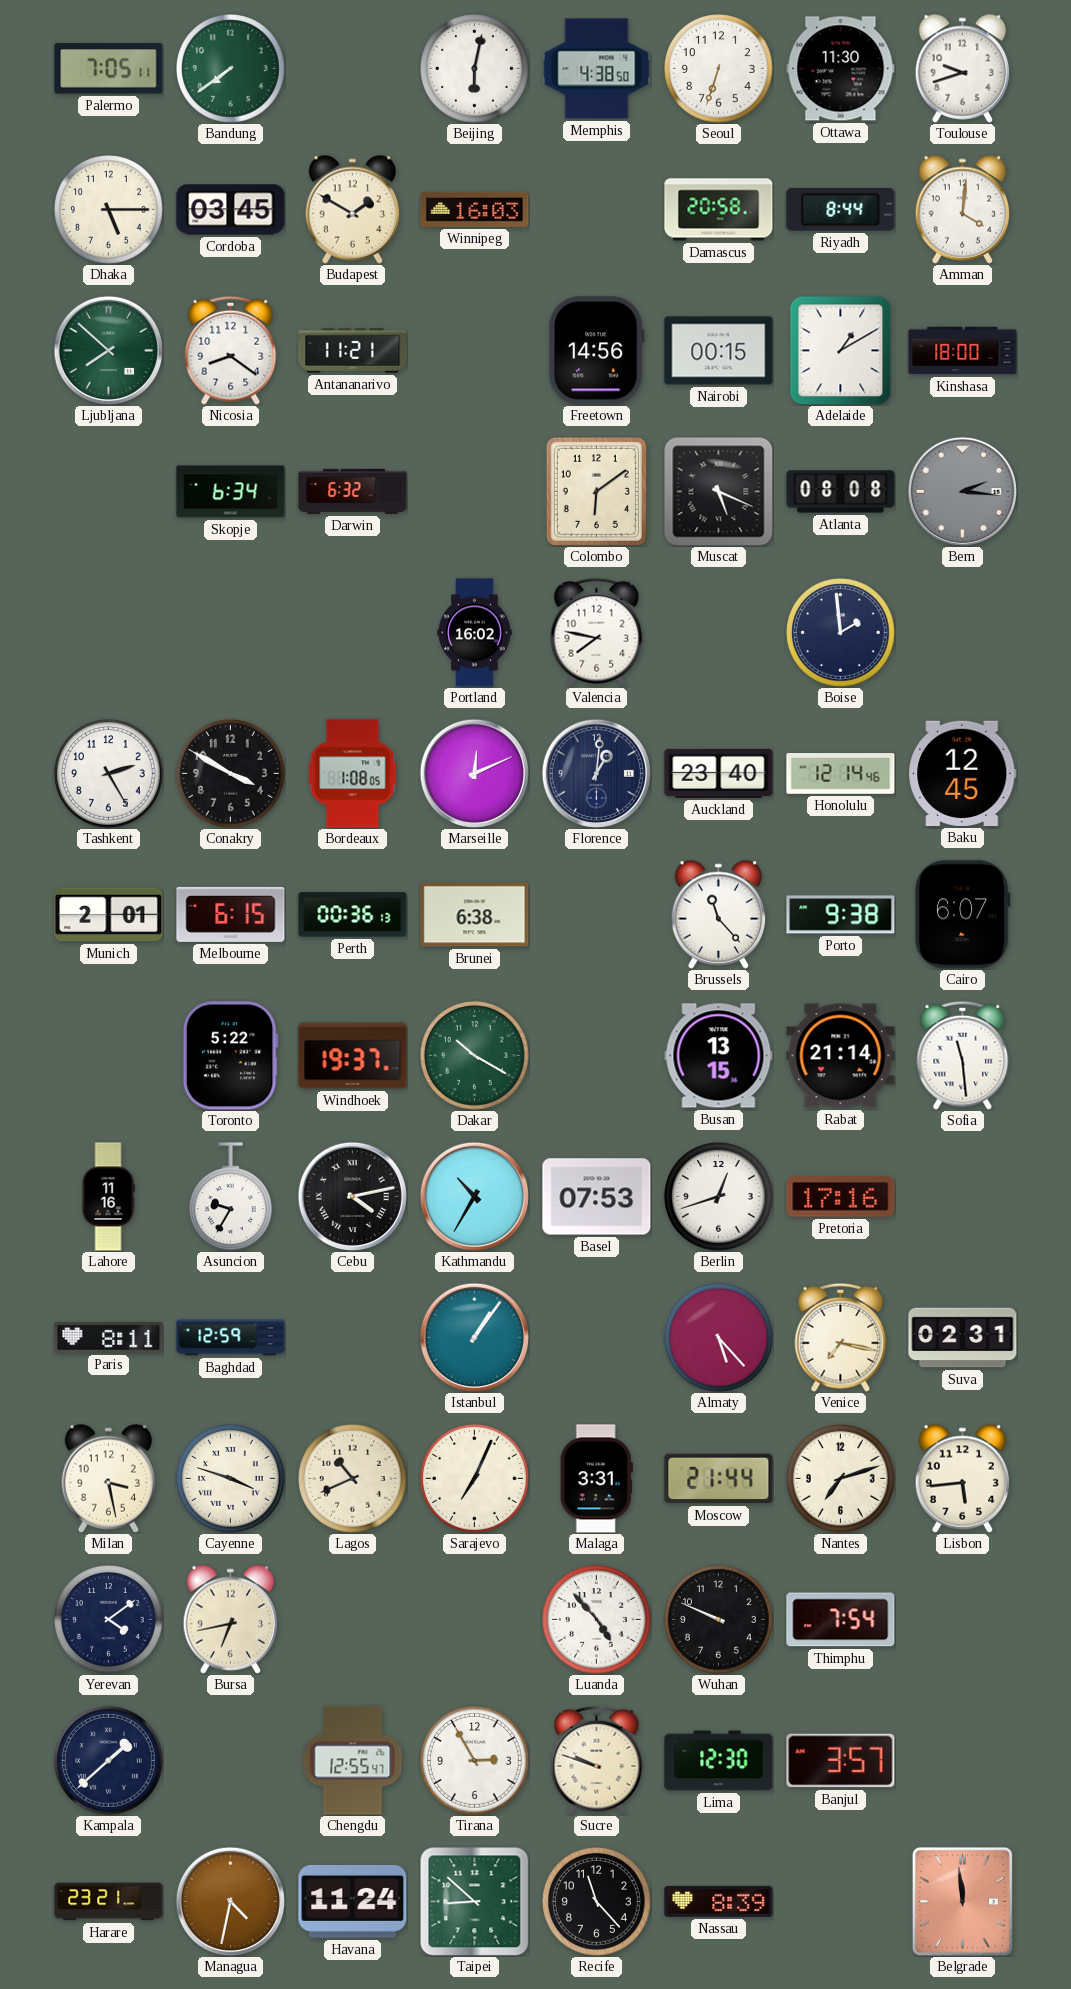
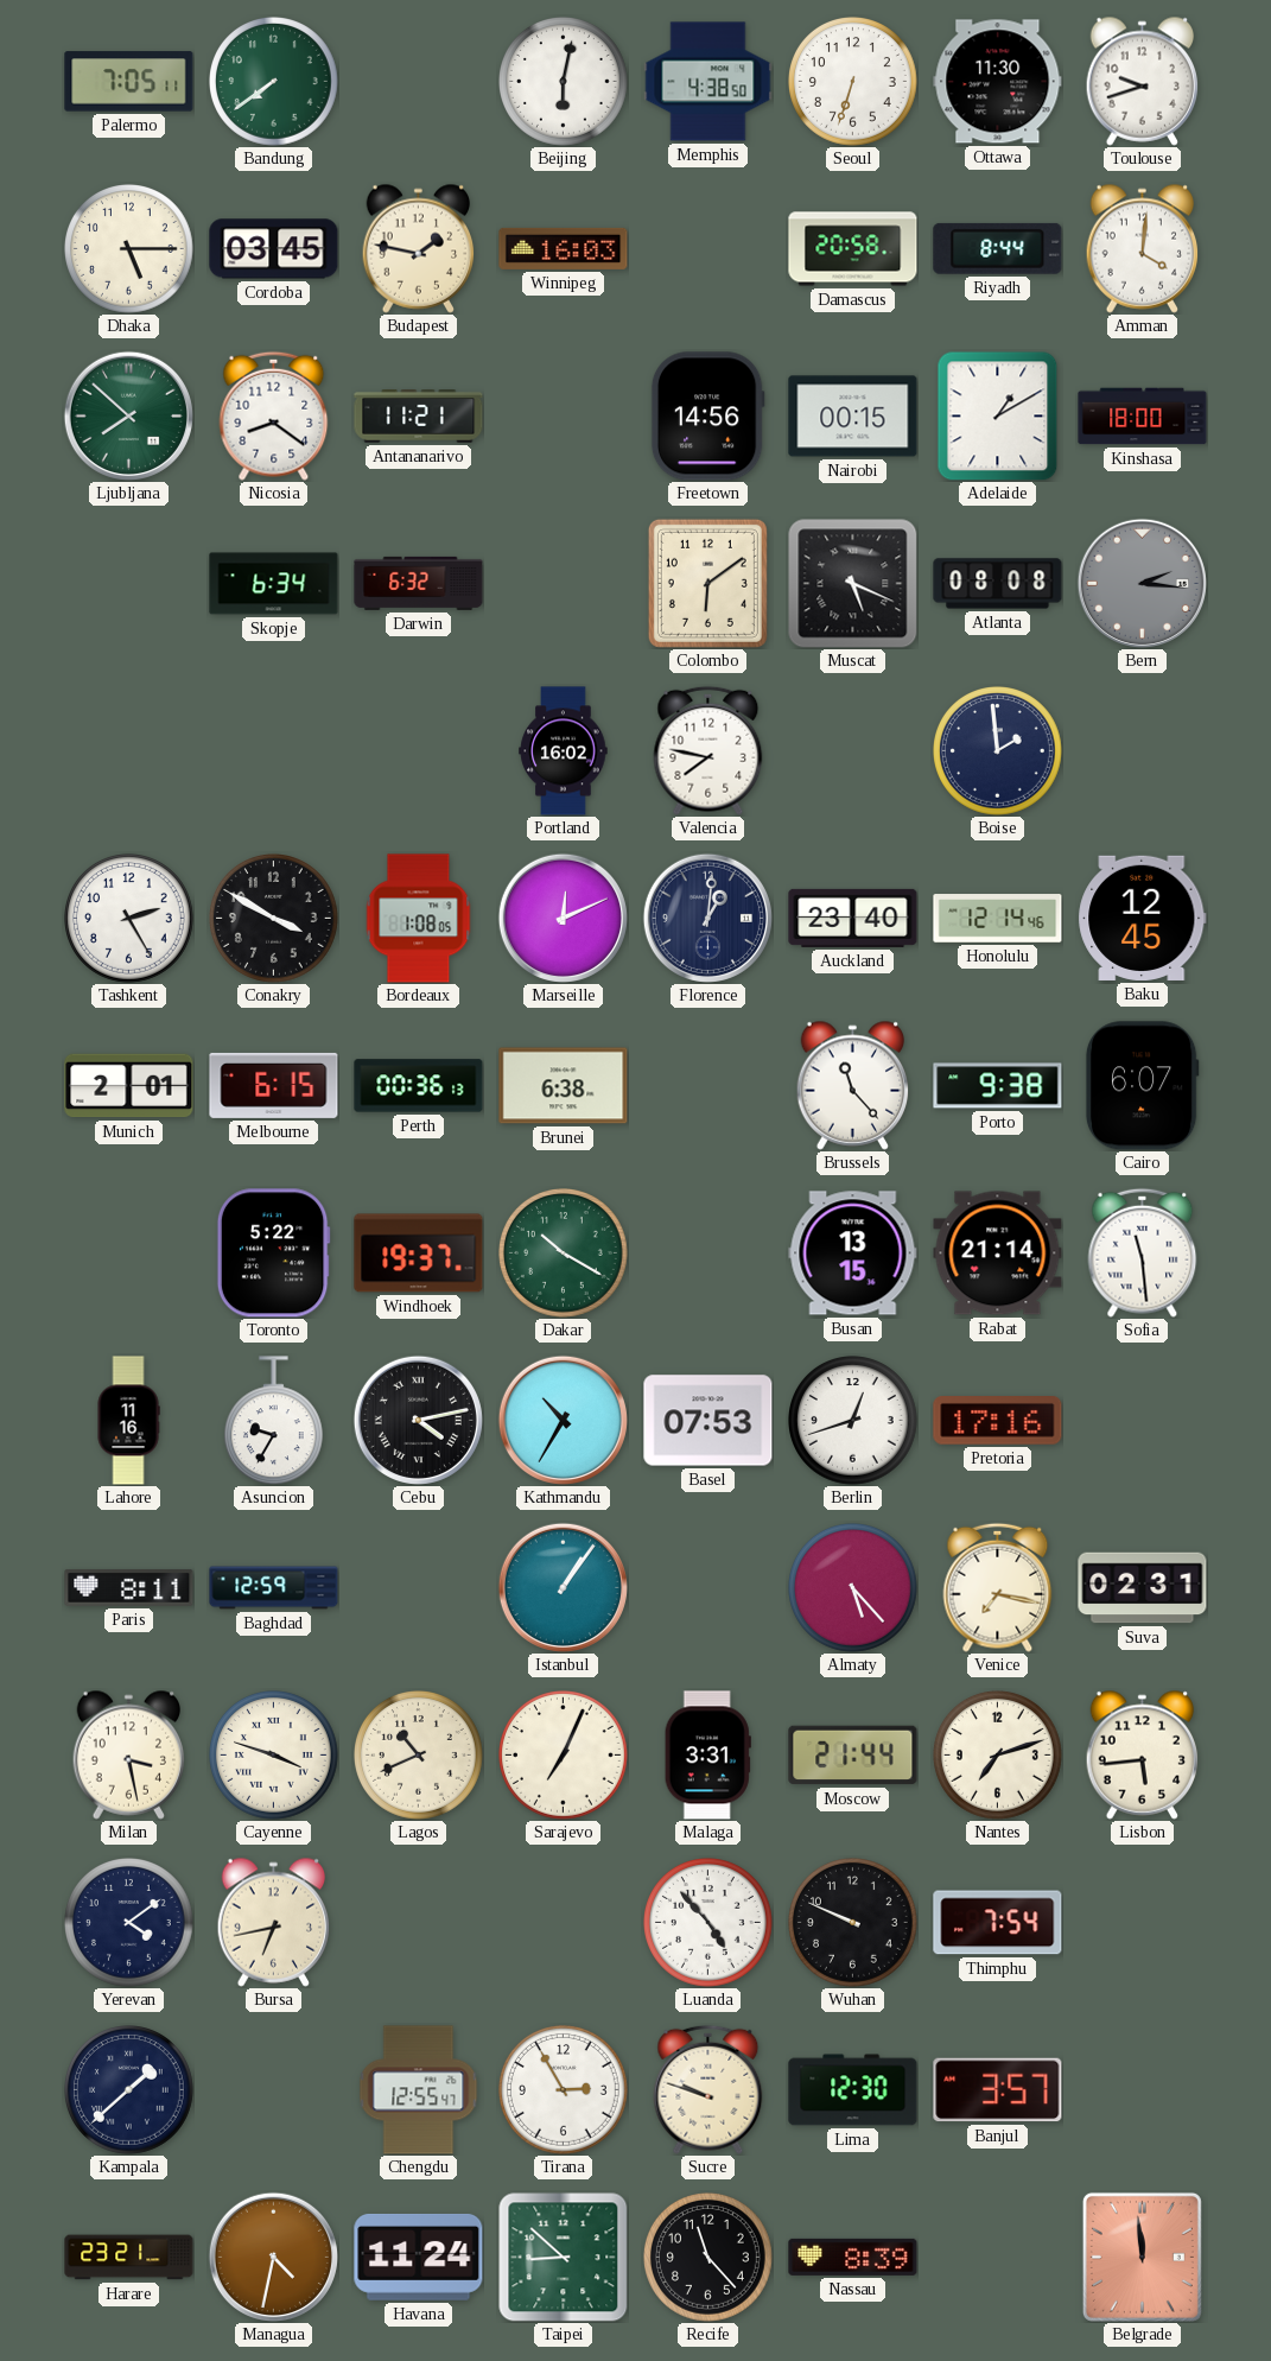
Budapest: 1:50 -> 1:47 (419, 248)
